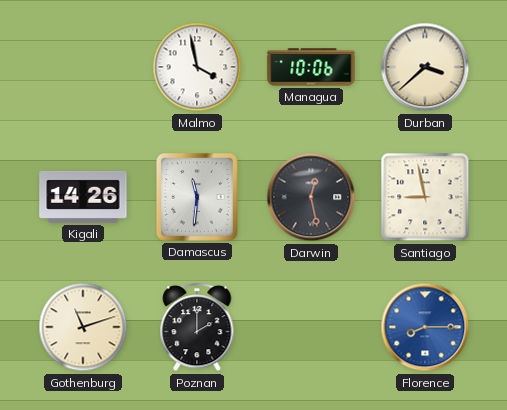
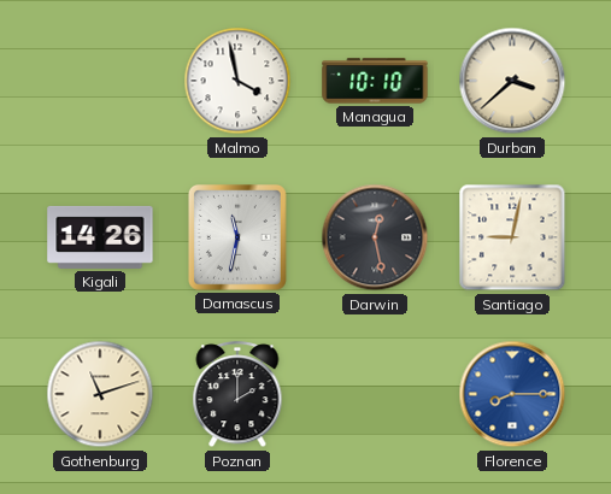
Managua: 10:06 -> 10:10 (375, 81)
Damascus: 11:31 -> 11:32 (237, 239)
Santiago: 8:58 -> 9:02 (512, 237)
